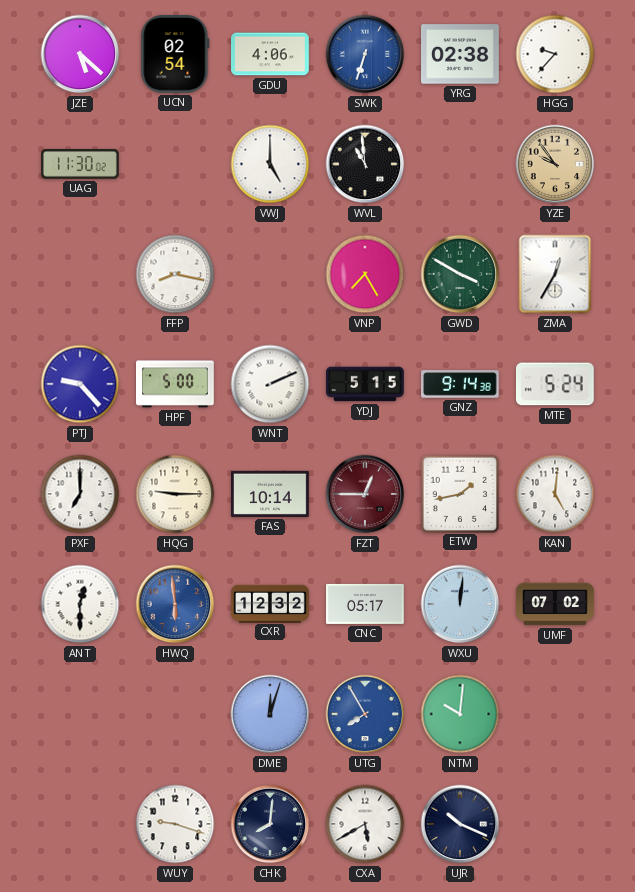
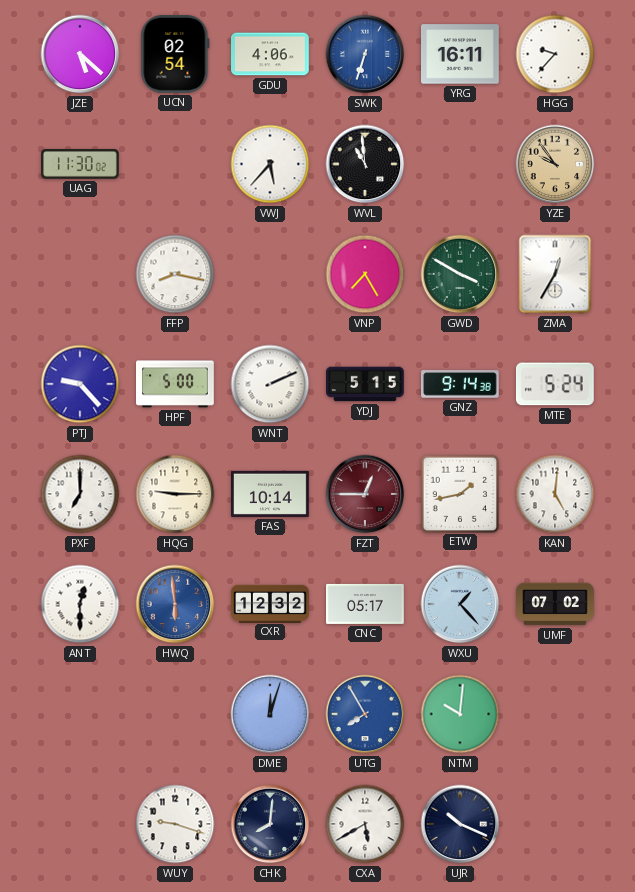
YRG: 02:38 -> 16:11 (461, 54)
VWJ: 5:00 -> 5:37 (270, 164)
WXU: 12:01 -> 1:23 (460, 604)
